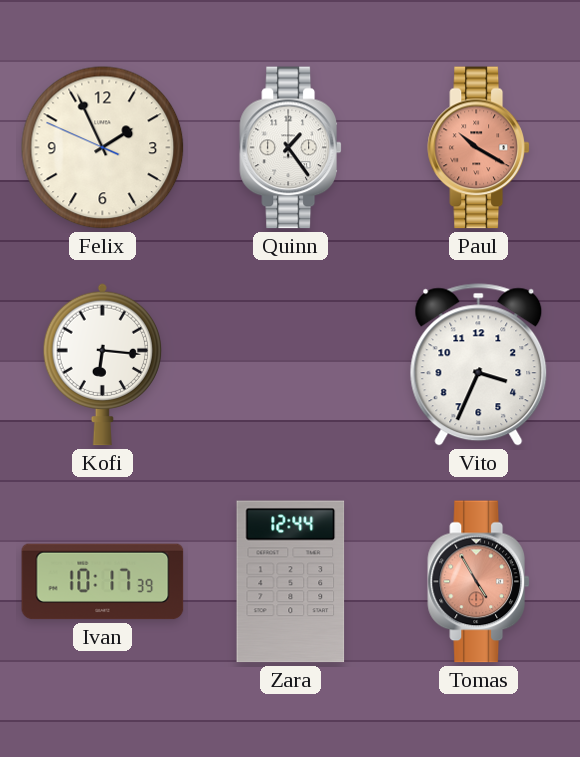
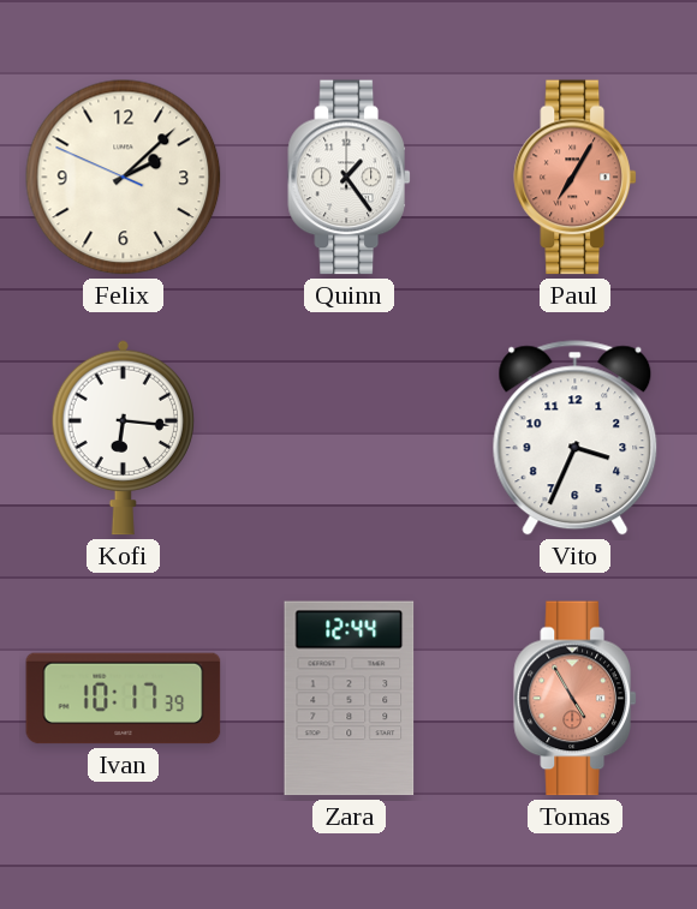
Felix: 1:55 -> 2:07 (124, 178)
Paul: 10:20 -> 7:05 (576, 178)
